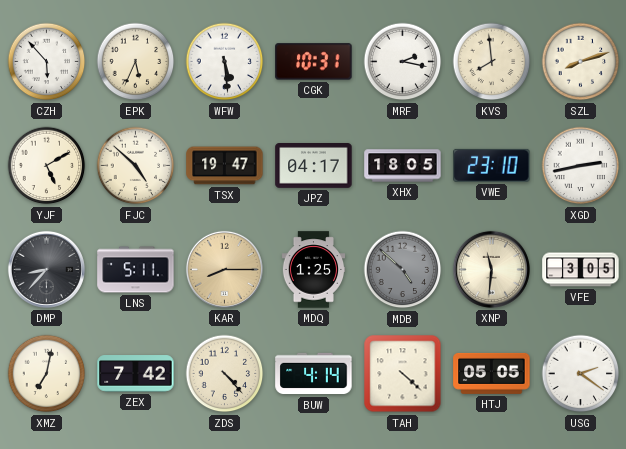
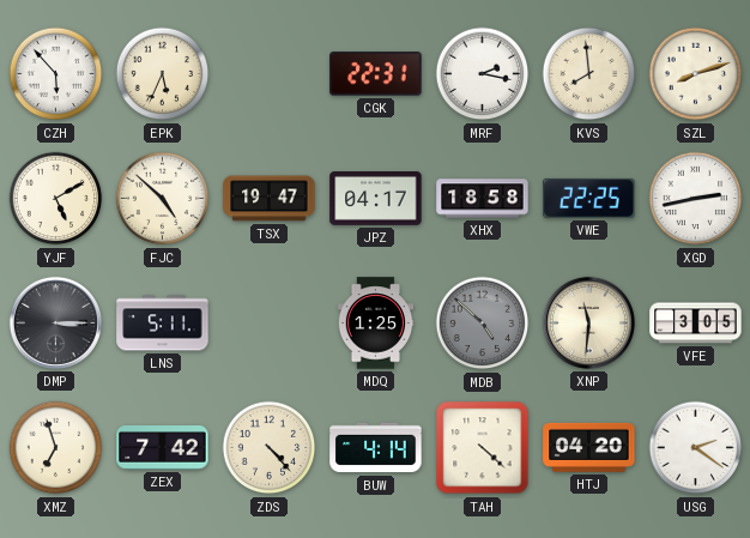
WFW: 5:29 -> none (225, 62)
CGK: 10:31 -> 22:31 (376, 74)
XHX: 18:05 -> 18:58 (483, 199)
VWE: 23:10 -> 22:25 (589, 198)
DMP: 8:37 -> 3:15 (55, 322)
KAR: 8:15 -> none (224, 269)
XMZ: 7:02 -> 6:57 (56, 448)
HTJ: 05:05 -> 04:20 (589, 447)
